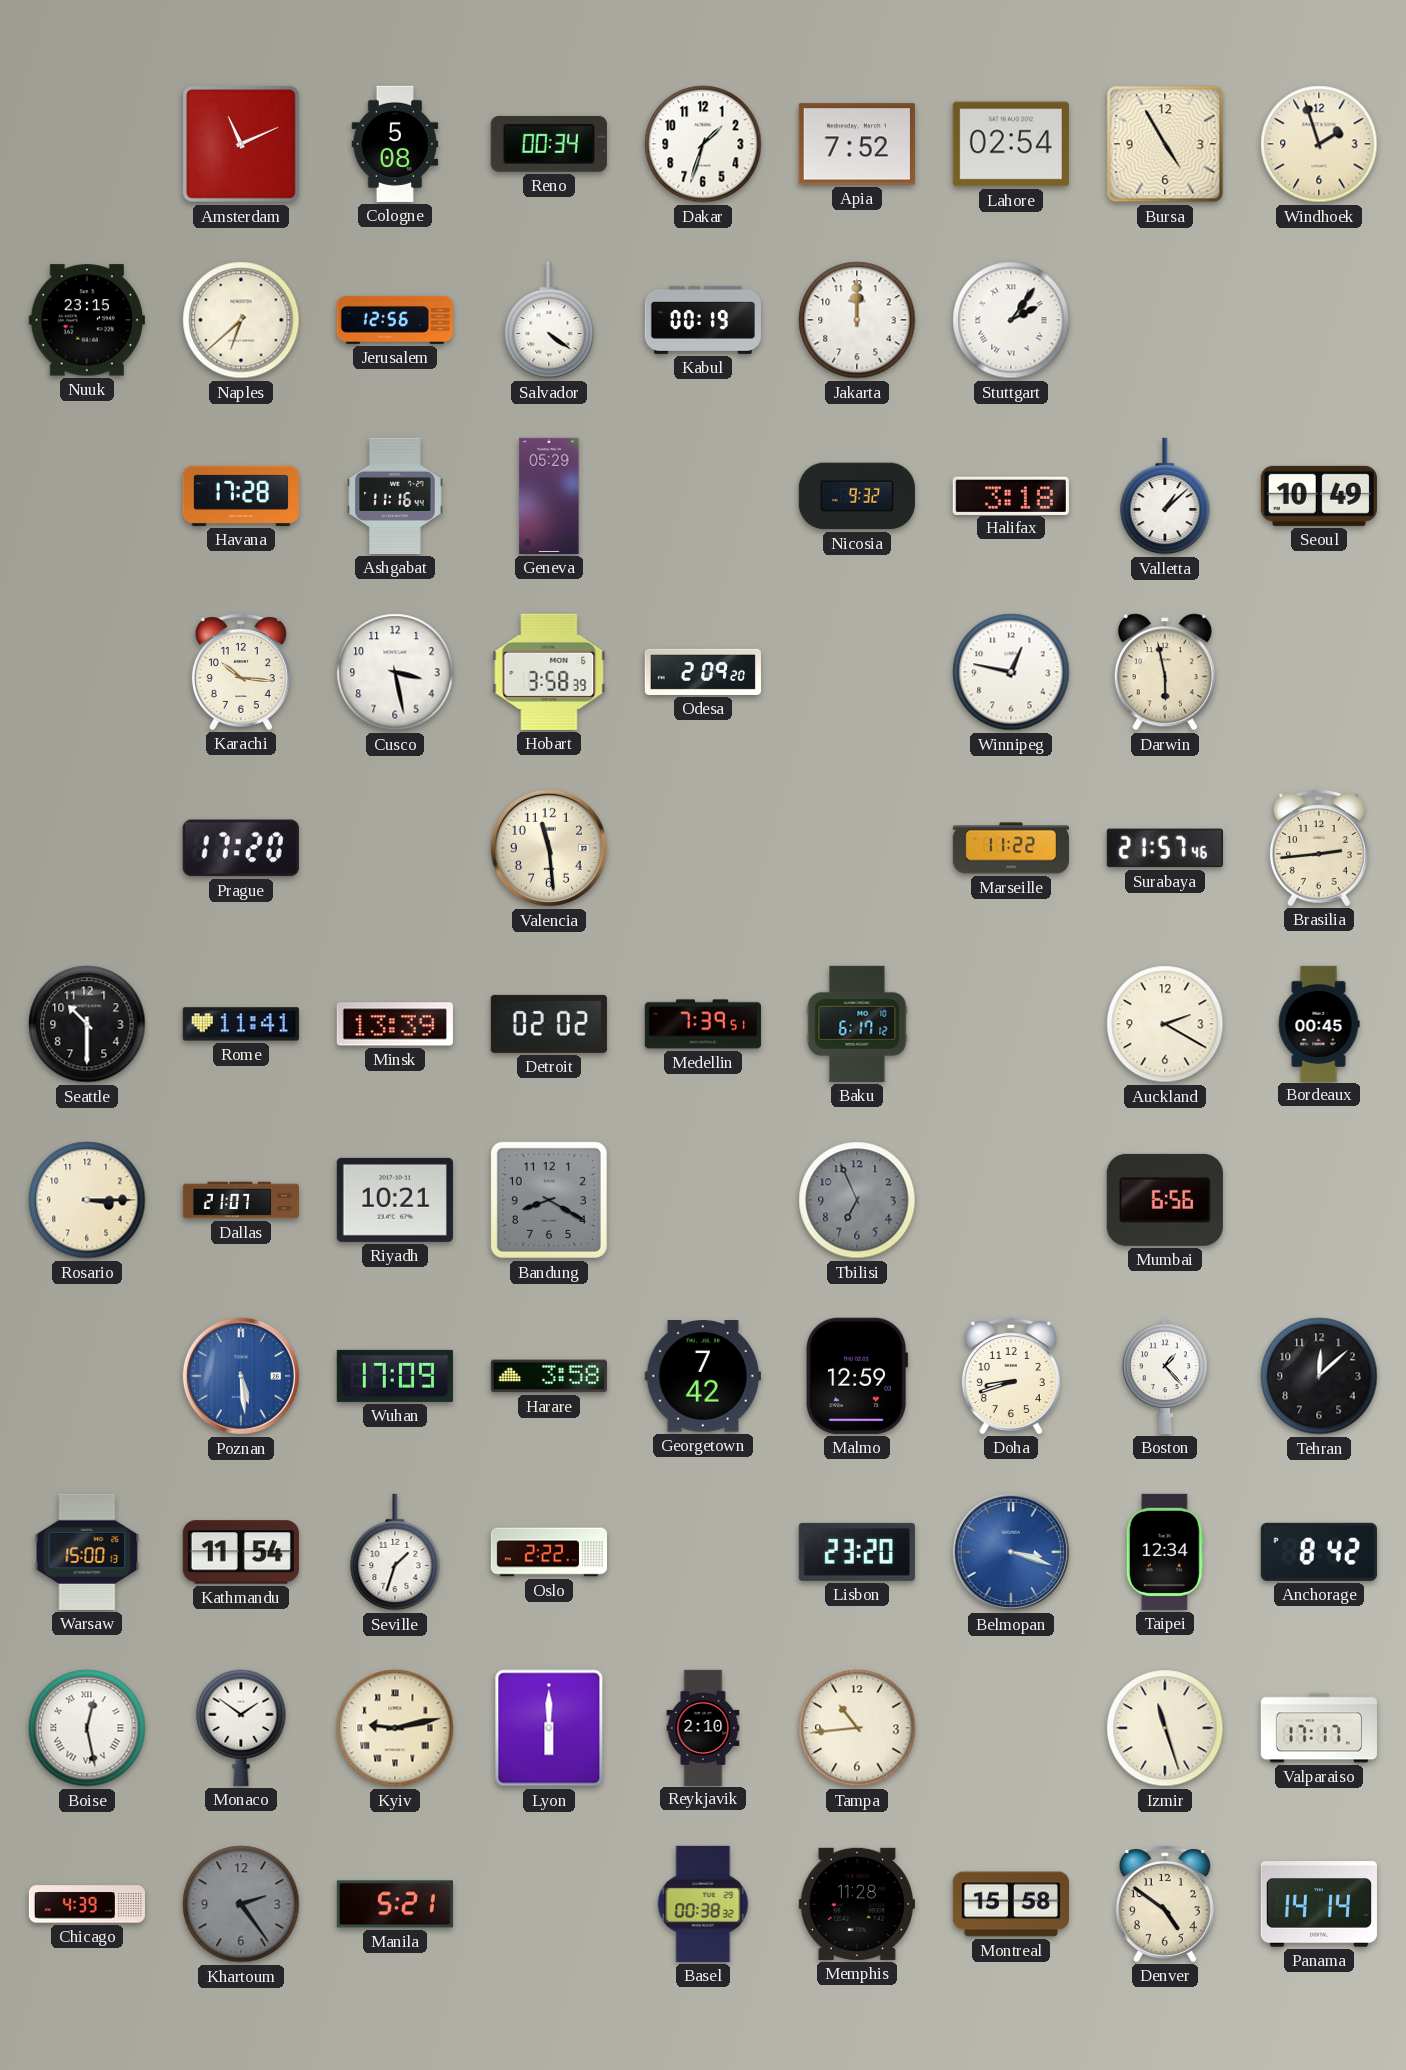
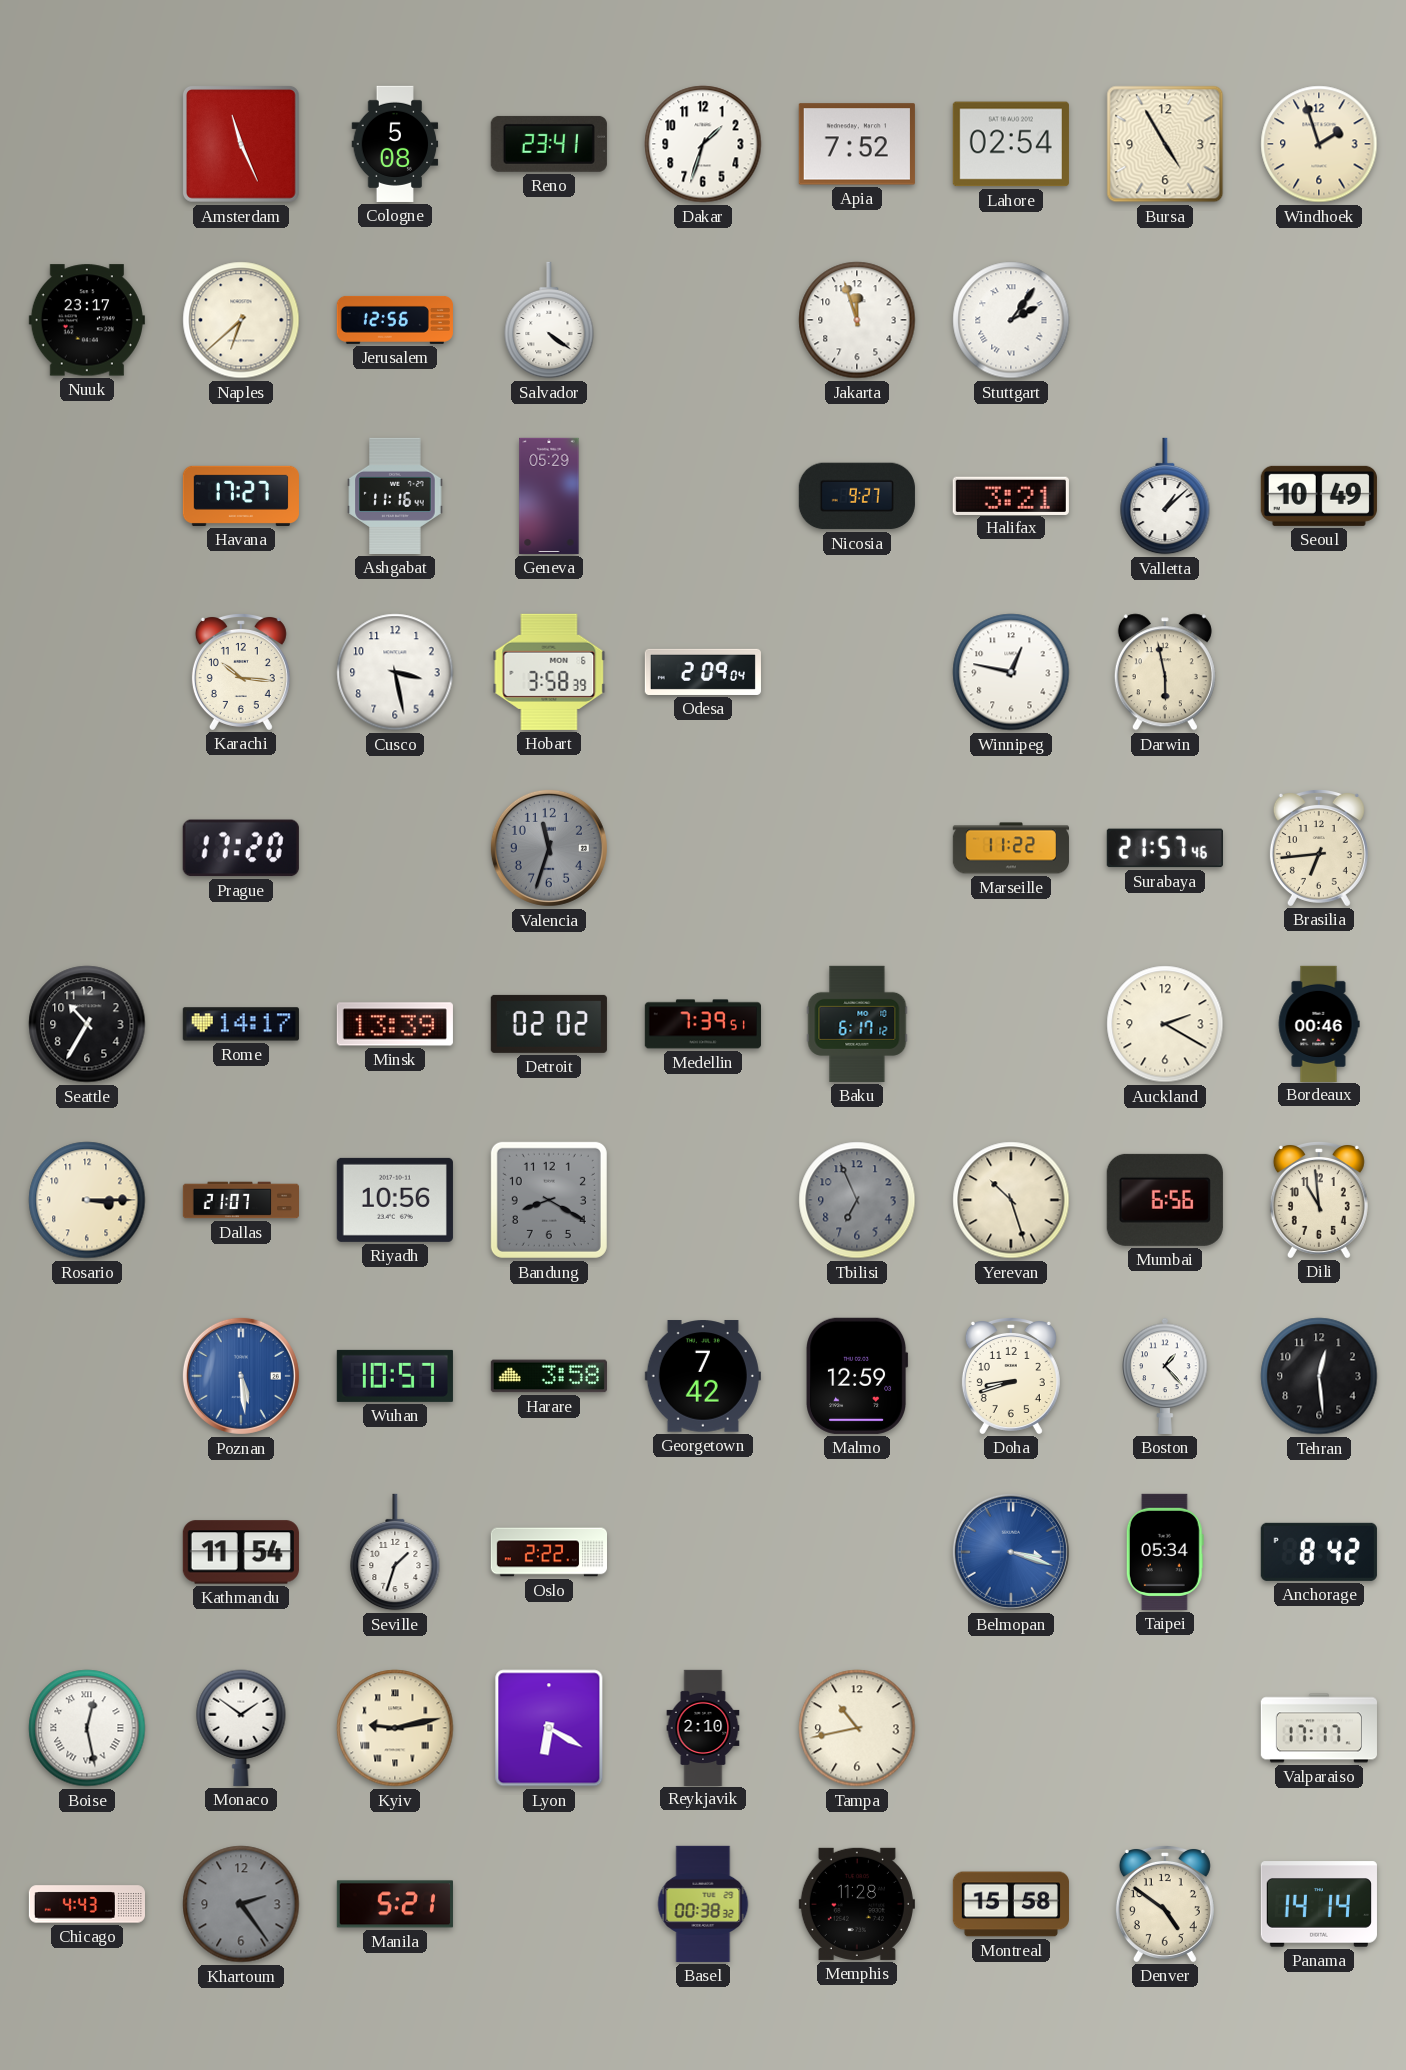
Amsterdam: 11:11 -> 11:26 (241, 144)
Reno: 00:34 -> 23:41 (549, 144)
Nuuk: 23:15 -> 23:17 (87, 320)
Kabul: 00:19 -> none (703, 320)
Jakarta: 12:00 -> 11:57 (857, 320)
Havana: 17:28 -> 17:27 (241, 496)
Nicosia: 9:32 -> 9:27 (857, 496)
Halifax: 3:18 -> 3:21 (1011, 495)
Odesa: 2:09:20 -> 2:09:04 (703, 672)
Valencia: 11:29 -> 11:33 (549, 848)
Valencia dial: cream -> grey (549, 848)
Brasilia: 2:44 -> 6:44 (1319, 848)
Seattle: 10:30 -> 10:35 (87, 1024)
Rome: 11:41 -> 14:17 (241, 1024)
Bordeaux: 00:45 -> 00:46 (1319, 1023)
Riyadh: 10:21 -> 10:56 (395, 1200)
Yerevan: none -> 10:27 (1011, 1200)
Dili: none -> 10:59 (1319, 1200)
Wuhan: 17:09 -> 10:57 (395, 1376)
Tehran: 12:08 -> 12:29 (1319, 1376)
Warsaw: 15:00 -> none (87, 1552)
Lisbon: 23:20 -> none (857, 1552)
Taipei: 12:34 -> 05:34 (1165, 1552)
Lyon: 6:00 -> 6:20 (549, 1728)
Tampa: 10:44 -> 10:43 (857, 1728)
Izmir: 11:27 -> none (1165, 1728)
Chicago: 4:39 -> 4:43 (86, 1904)
